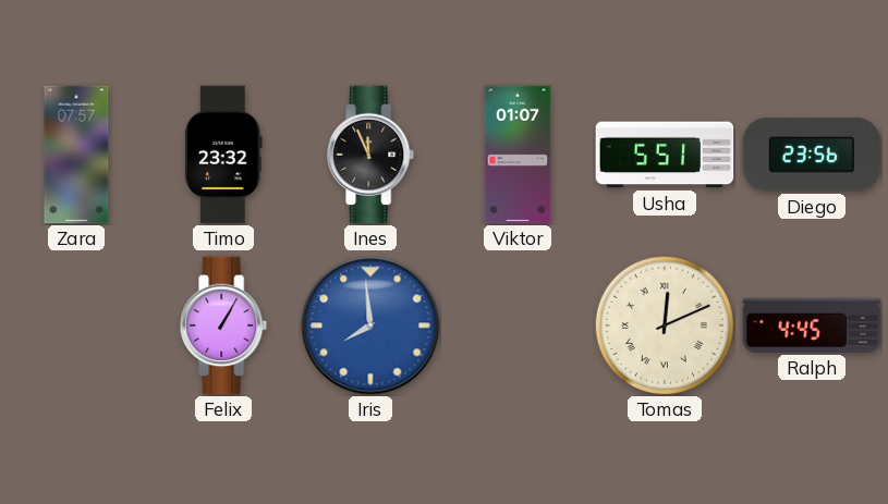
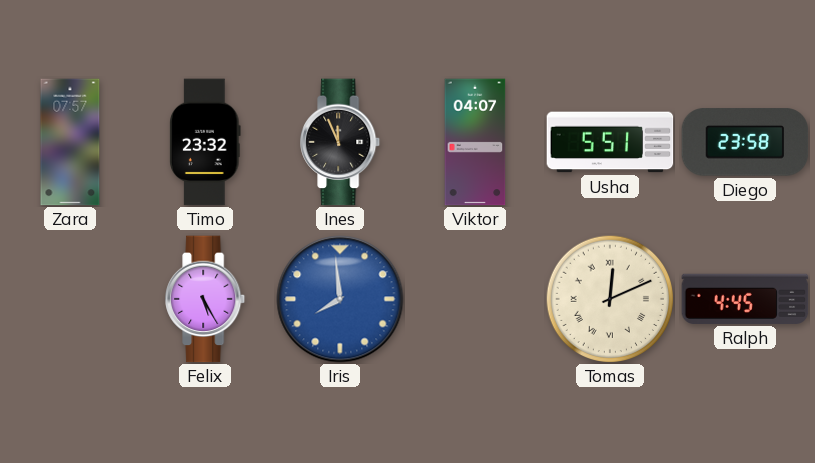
Viktor: 01:07 -> 04:07 (475, 142)
Diego: 23:56 -> 23:58 (745, 142)
Felix: 1:05 -> 5:25 (206, 299)
